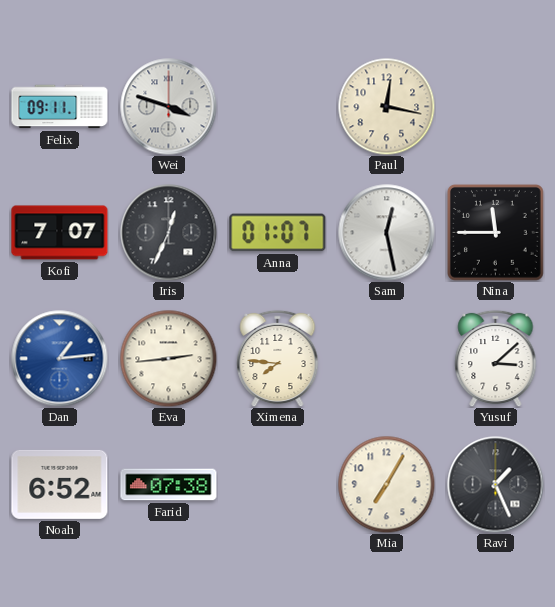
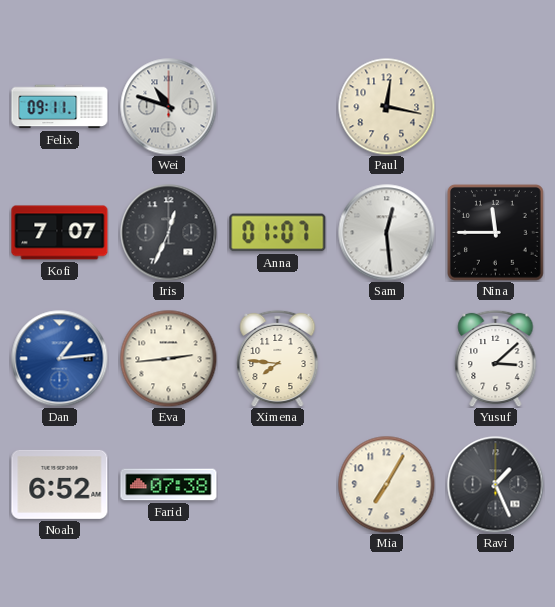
Wei: 3:48 -> 10:48 (169, 107)
Sam: 12:28 -> 12:29 (387, 233)
